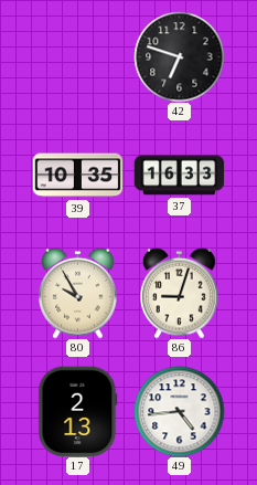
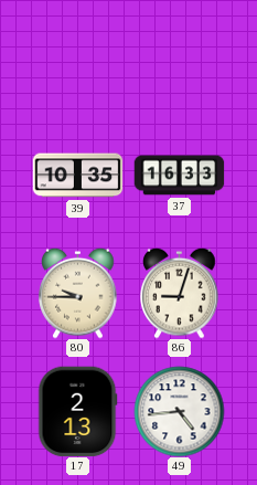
42: 6:48 -> none (179, 56)
80: 9:55 -> 9:45 (78, 293)
